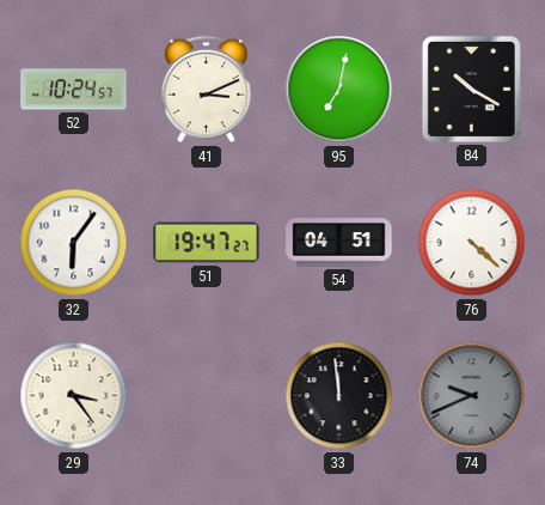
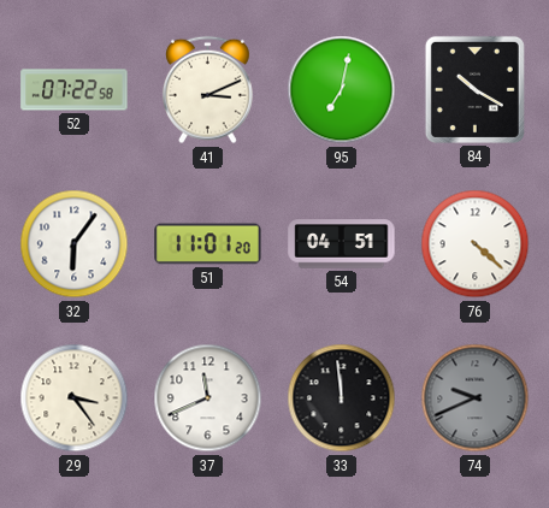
52: 10:24 -> 07:22 (75, 90)
51: 19:47 -> 11:01 (208, 244)
37: none -> 11:41 (208, 398)
